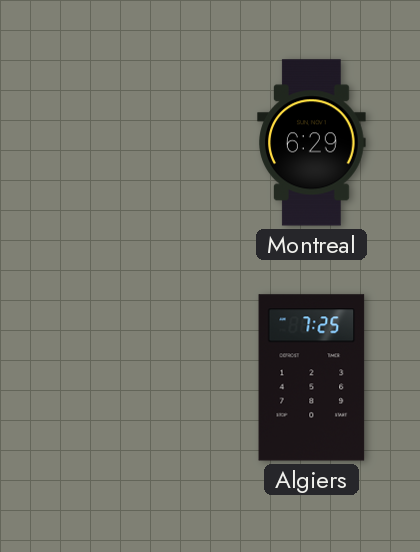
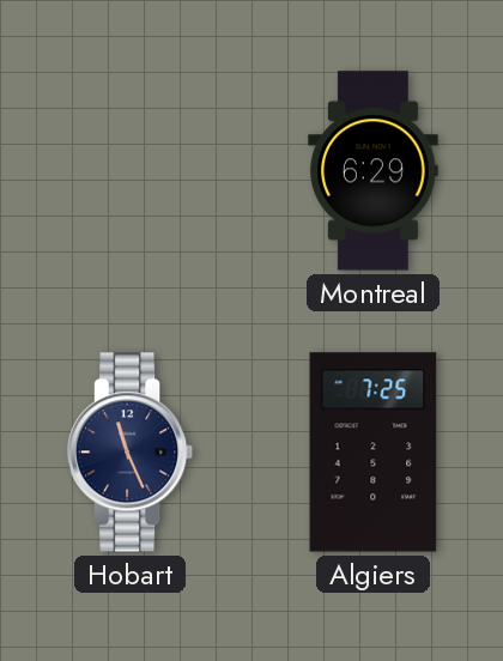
Hobart: none -> 11:26 (131, 453)
